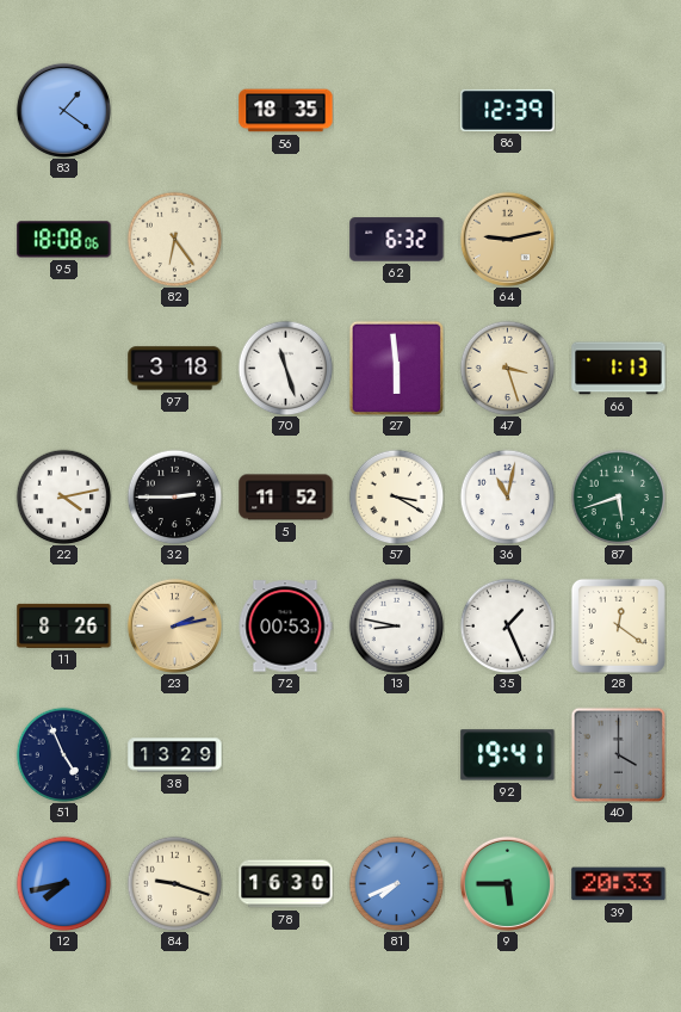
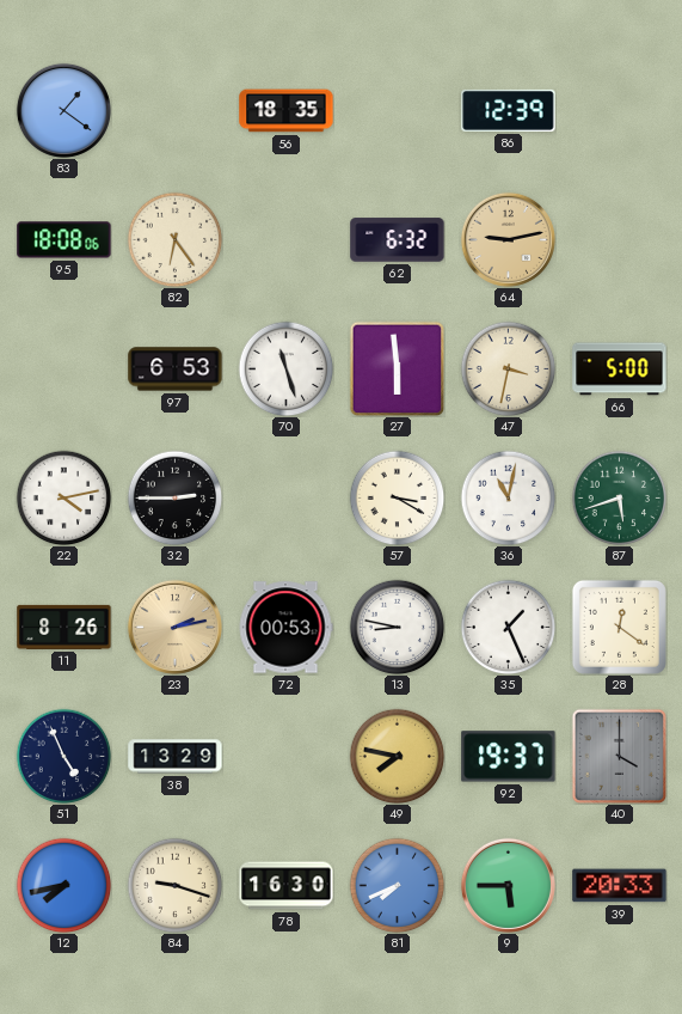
97: 3:18 -> 6:53 (176, 369)
47: 3:27 -> 3:32 (508, 368)
66: 1:13 -> 5:00 (620, 369)
5: 11:52 -> none (286, 498)
49: none -> 7:47 (397, 756)
92: 19:41 -> 19:37 (509, 757)
